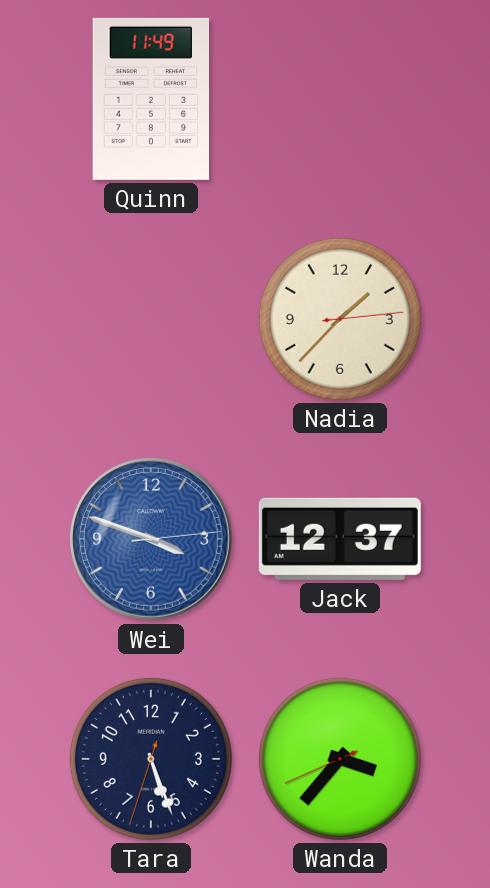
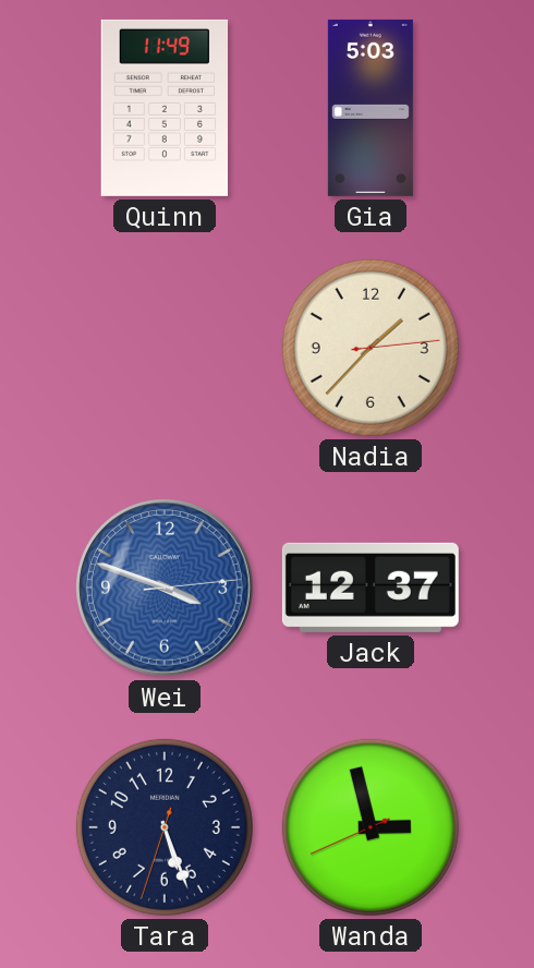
Gia: none -> 5:03 (371, 108)
Wanda: 3:36 -> 2:57 (371, 827)
